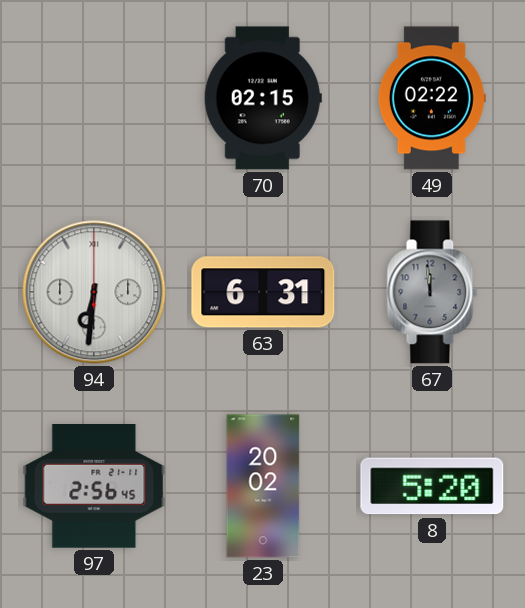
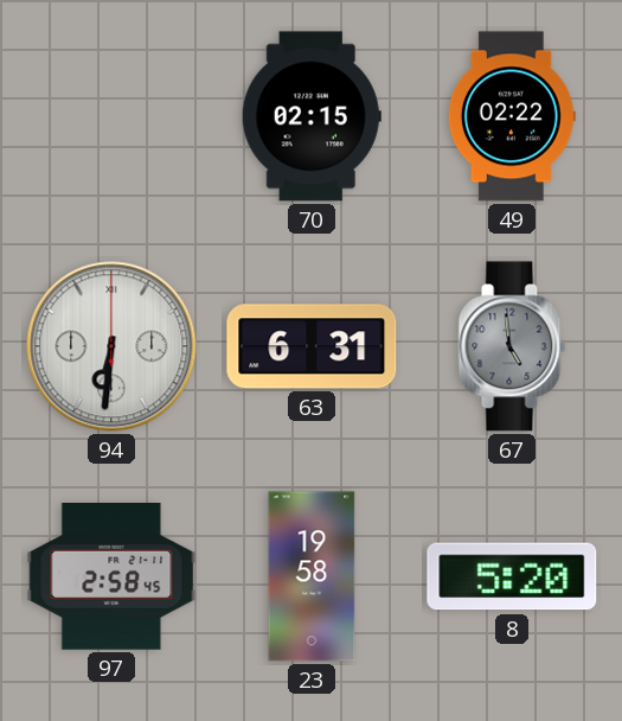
67: 11:59 -> 4:59 (512, 346)
97: 2:56 -> 2:58 (111, 578)
23: 20:02 -> 19:58 (312, 576)
